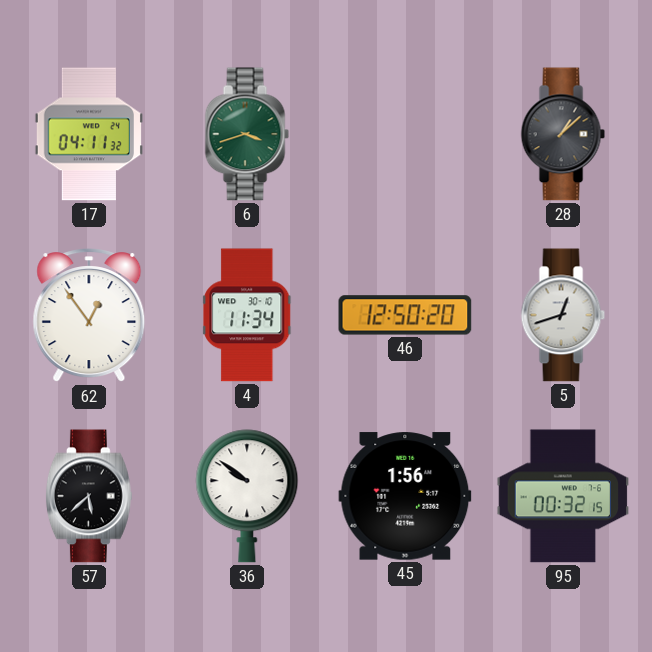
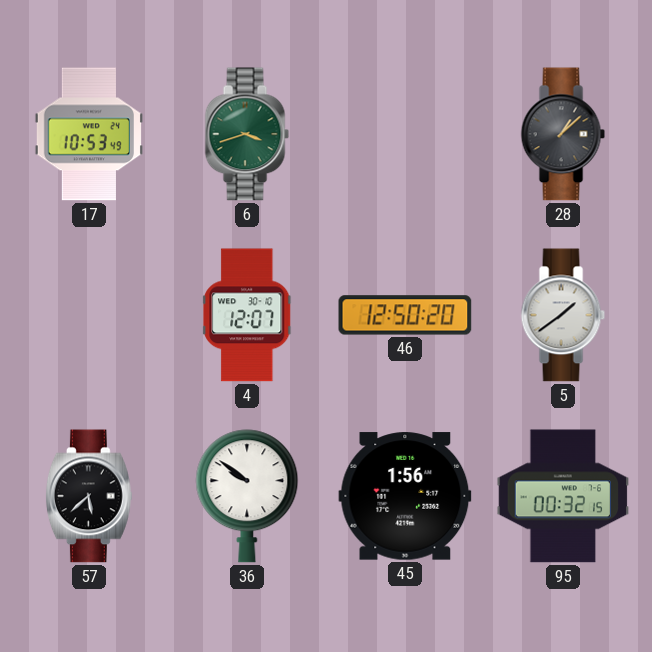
17: 04:11 -> 10:53 (88, 134)
62: 12:54 -> none (89, 316)
4: 11:34 -> 12:07 (248, 315)
5: 12:42 -> 1:39 (563, 315)
